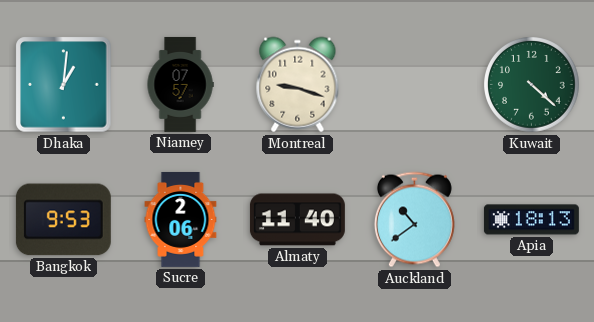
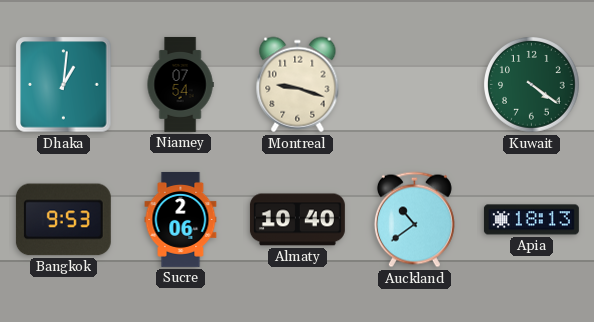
Niamey: 07:57 -> 07:54 (180, 85)
Kuwait: 4:22 -> 4:21 (532, 85)
Almaty: 11:40 -> 10:40 (297, 220)
